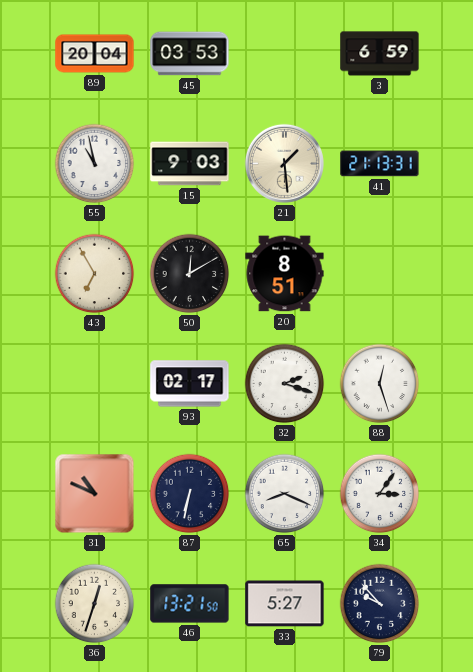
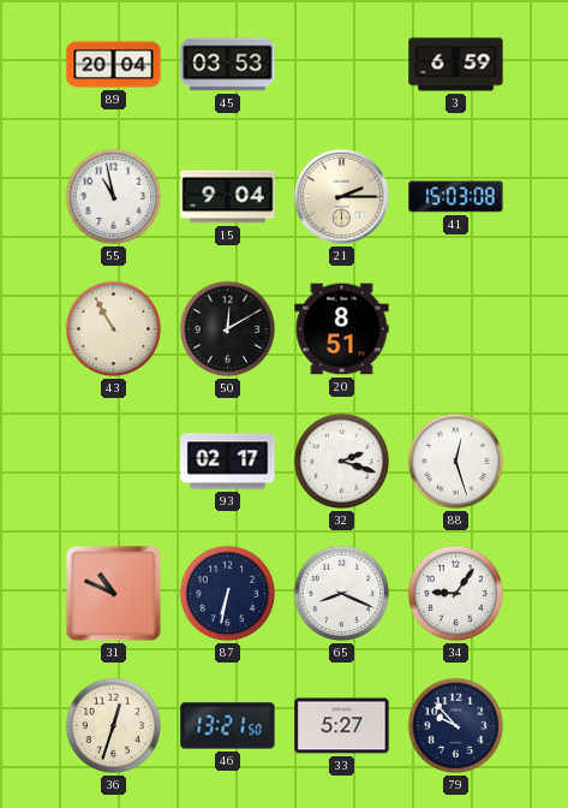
15: 9:03 -> 9:04 (228, 197)
21: 1:29 -> 2:15 (341, 196)
41: 21:13 -> 15:03 (456, 197)
43: 6:55 -> 10:55 (114, 329)
34: 3:06 -> 9:06 (456, 594)
